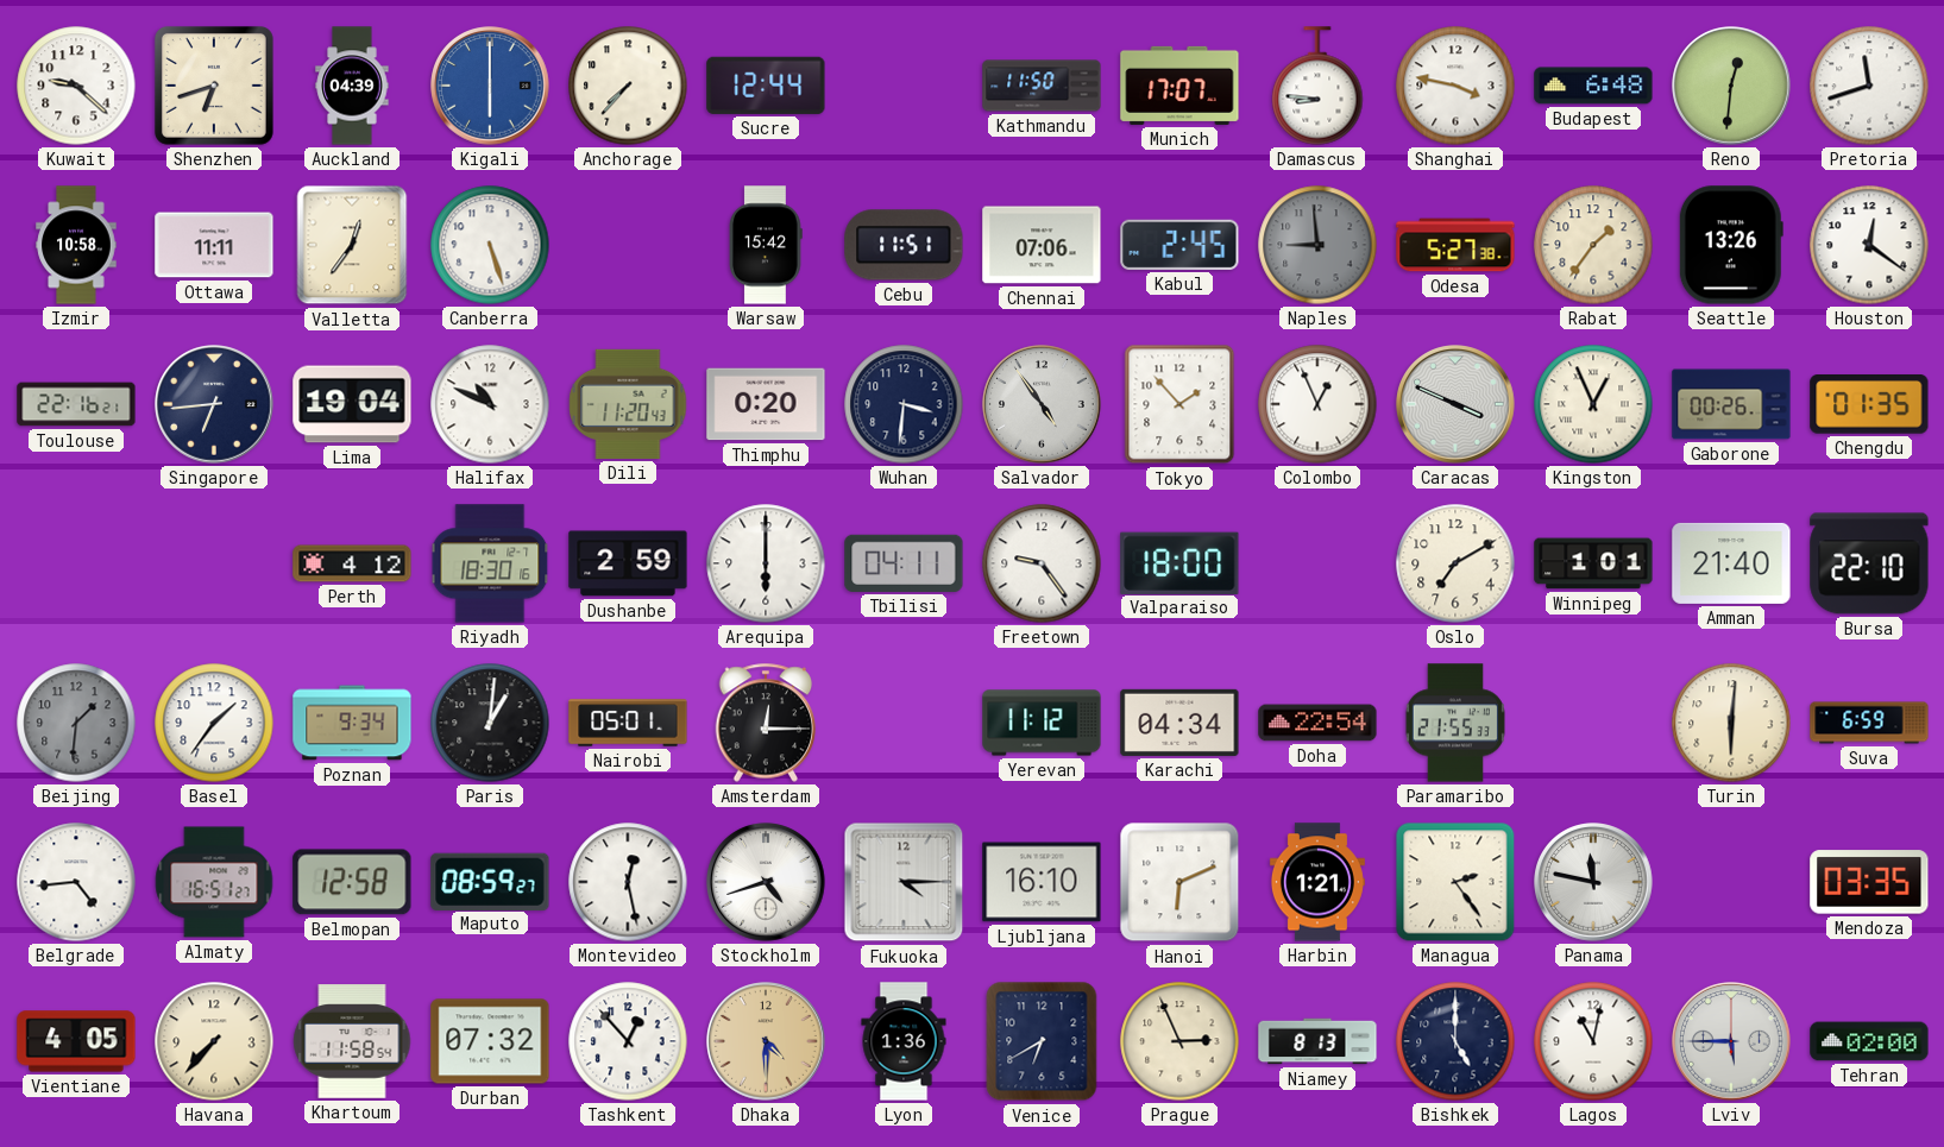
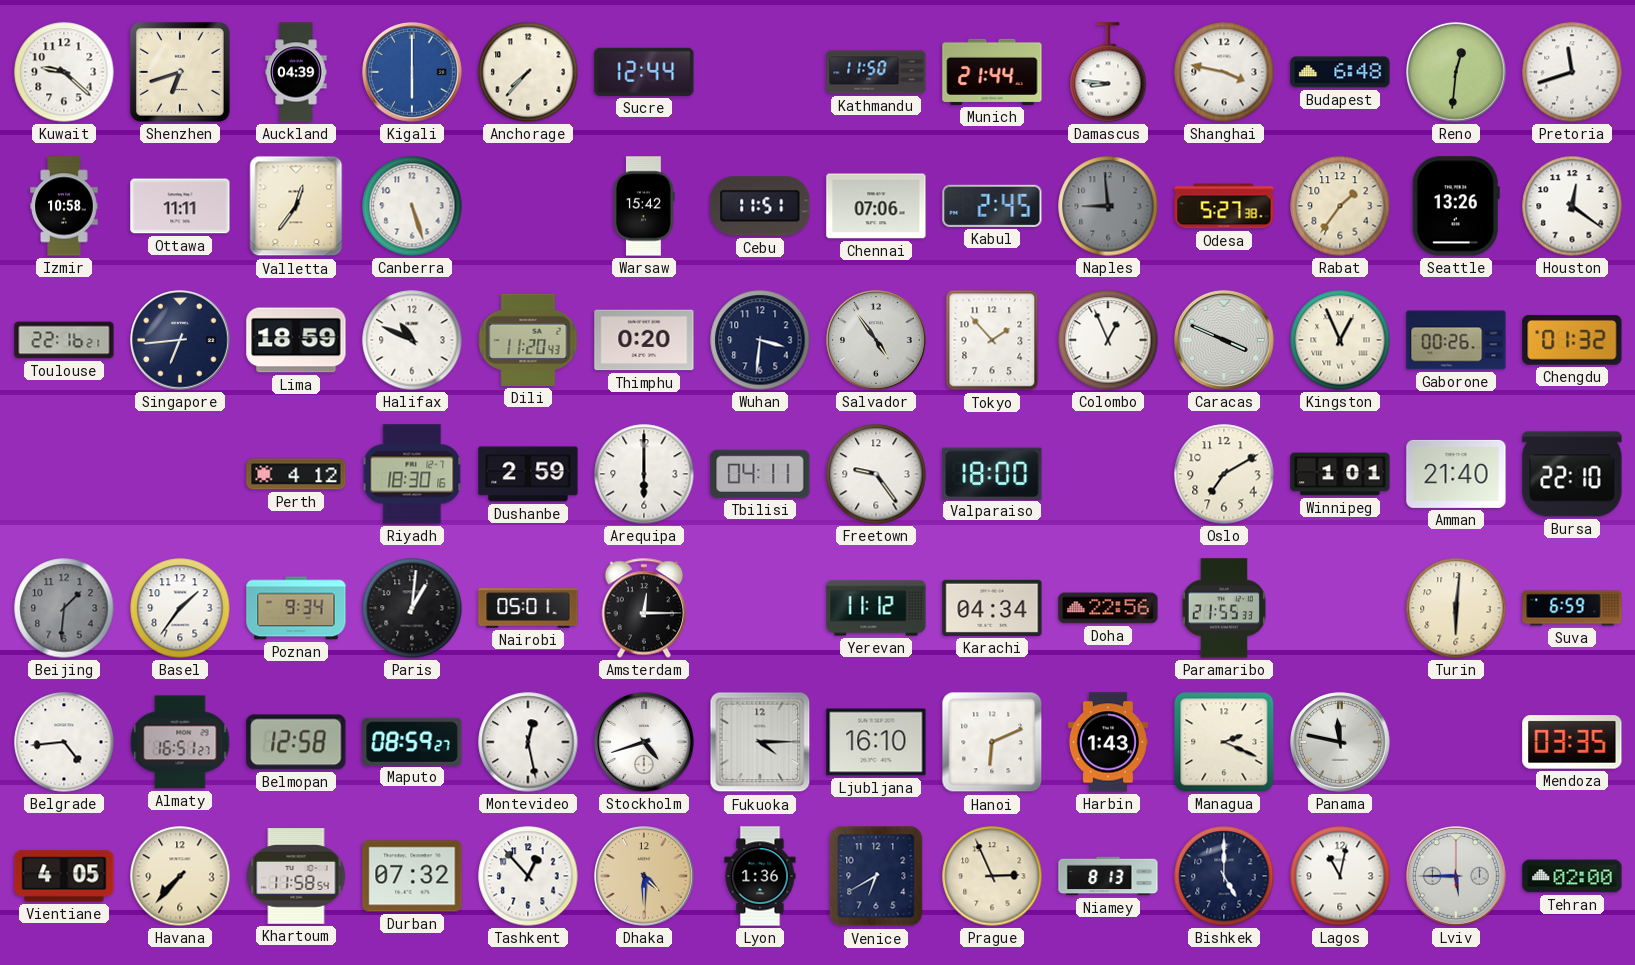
Munich: 17:07 -> 21:44 (992, 72)
Lima: 19:04 -> 18:59 (296, 340)
Chengdu: 01:35 -> 01:32 (1572, 340)
Doha: 22:54 -> 22:56 (1108, 608)
Harbin: 1:21 -> 1:43 (1108, 742)
Managua: 2:24 -> 2:19 (1224, 742)
